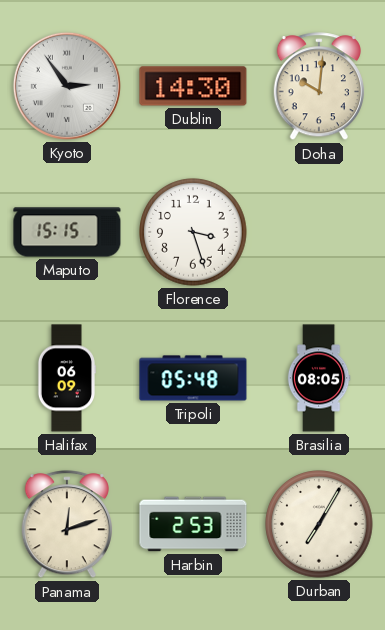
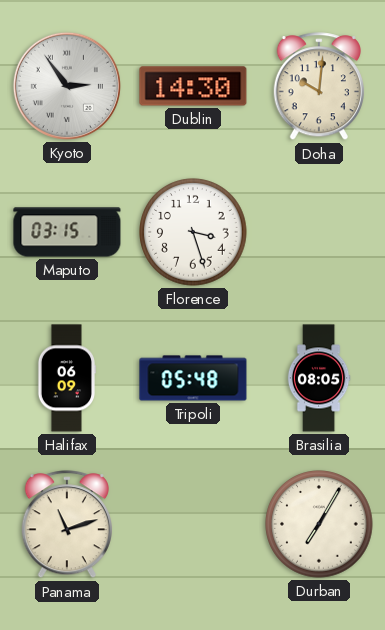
Maputo: 15:15 -> 03:15 (67, 232)
Panama: 12:12 -> 11:12 (67, 525)
Harbin: 2:53 -> none (193, 524)
